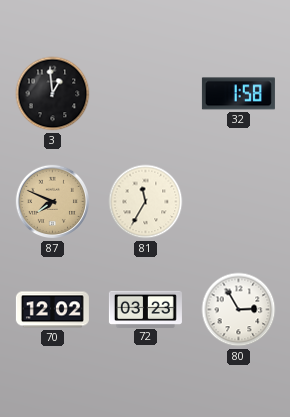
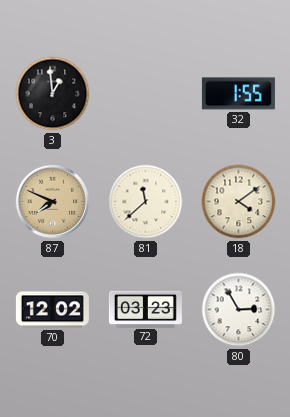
32: 1:58 -> 1:55 (238, 94)
81: 11:35 -> 11:38 (146, 202)
18: none -> 4:09 (239, 202)
